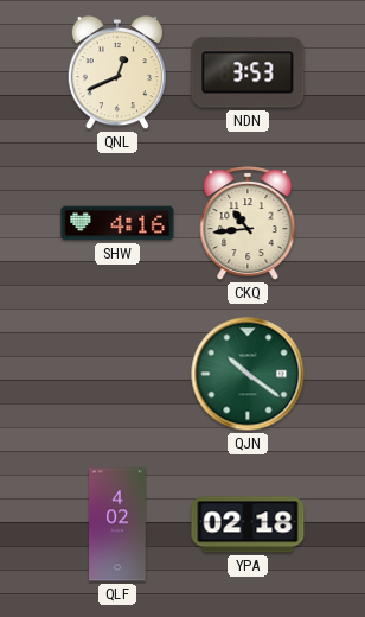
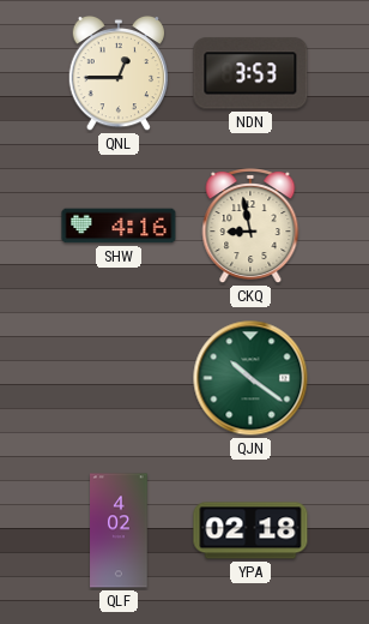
QNL: 12:41 -> 12:45 (119, 73)
CKQ: 10:44 -> 8:58 (250, 227)
